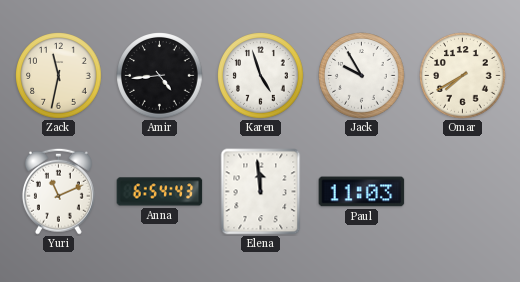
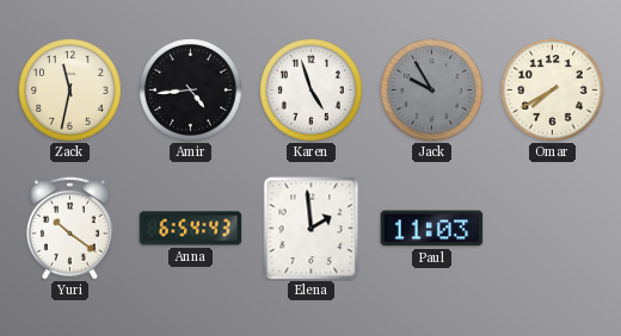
Jack dial: white -> grey (432, 91)
Yuri: 11:11 -> 10:21 (69, 228)
Elena: 11:59 -> 1:59 (312, 229)
